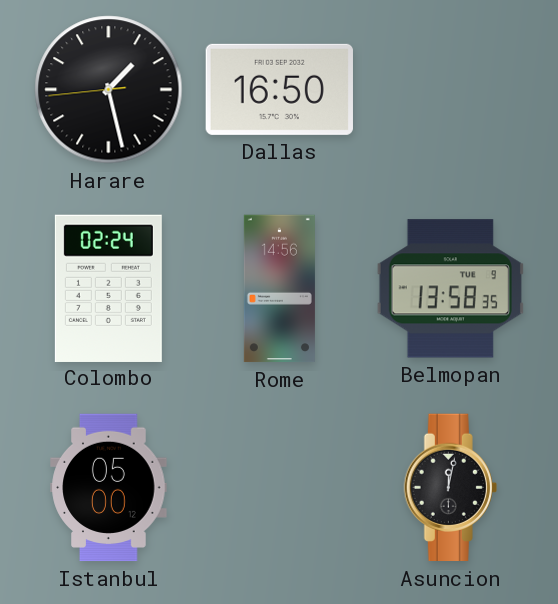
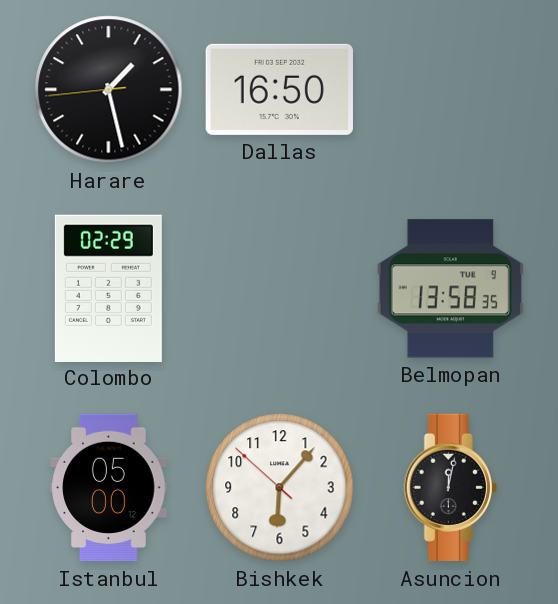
Colombo: 02:24 -> 02:29 (108, 288)
Rome: 14:56 -> none (279, 289)
Bishkek: none -> 6:06 (280, 488)
